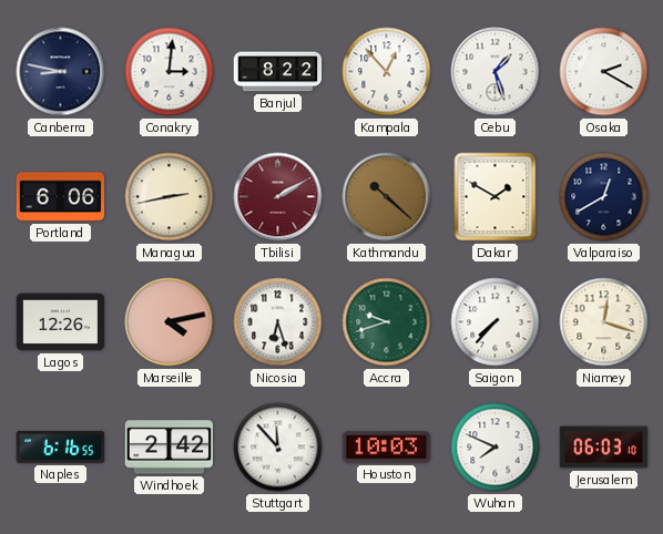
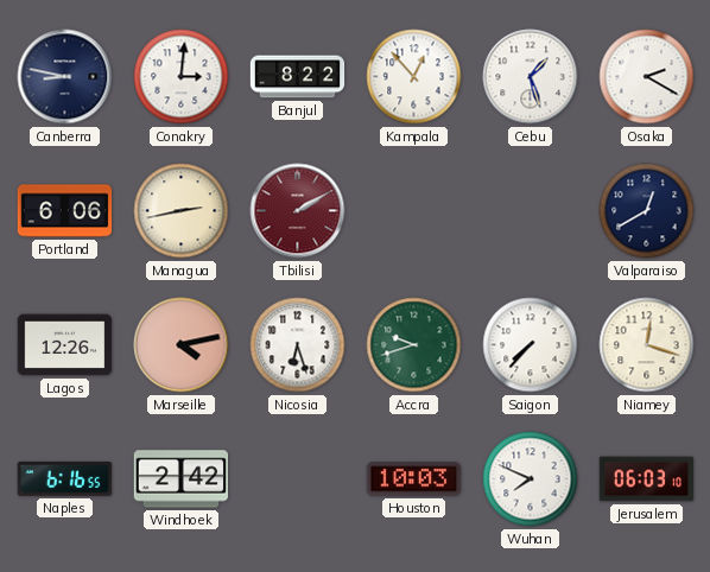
Kathmandu: 10:22 -> none (387, 197)
Dakar: 1:50 -> none (496, 197)
Stuttgart: 11:53 -> none (278, 448)
